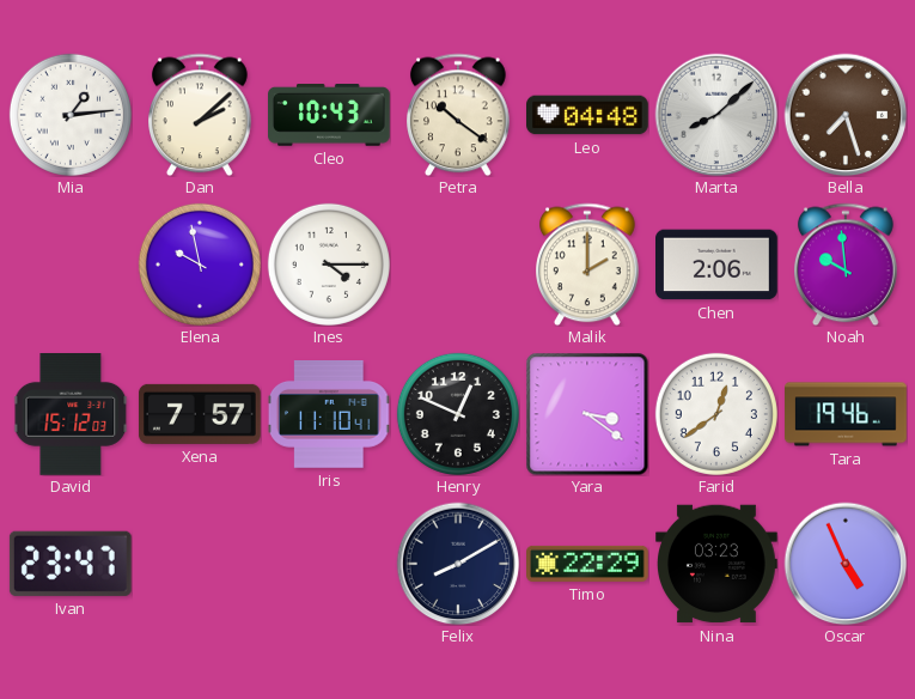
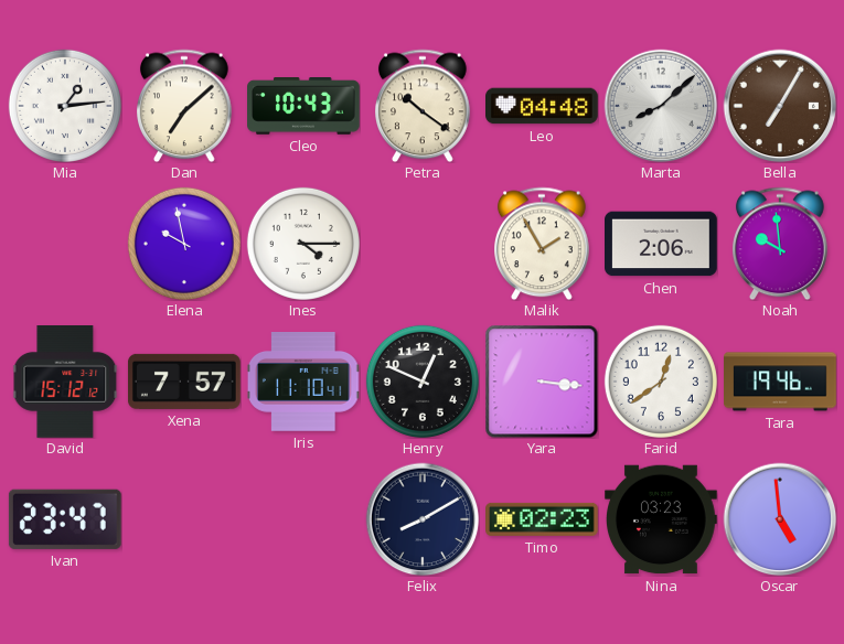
Dan: 2:08 -> 7:08 (185, 106)
Bella: 7:27 -> 7:05 (780, 106)
Malik: 2:00 -> 1:55 (543, 244)
David: 15:12:03 -> 15:12:12 (65, 383)
Yara: 3:21 -> 3:16 (542, 382)
Timo: 22:29 -> 02:23 (543, 519)
Oscar: 4:56 -> 4:59 (780, 519)
